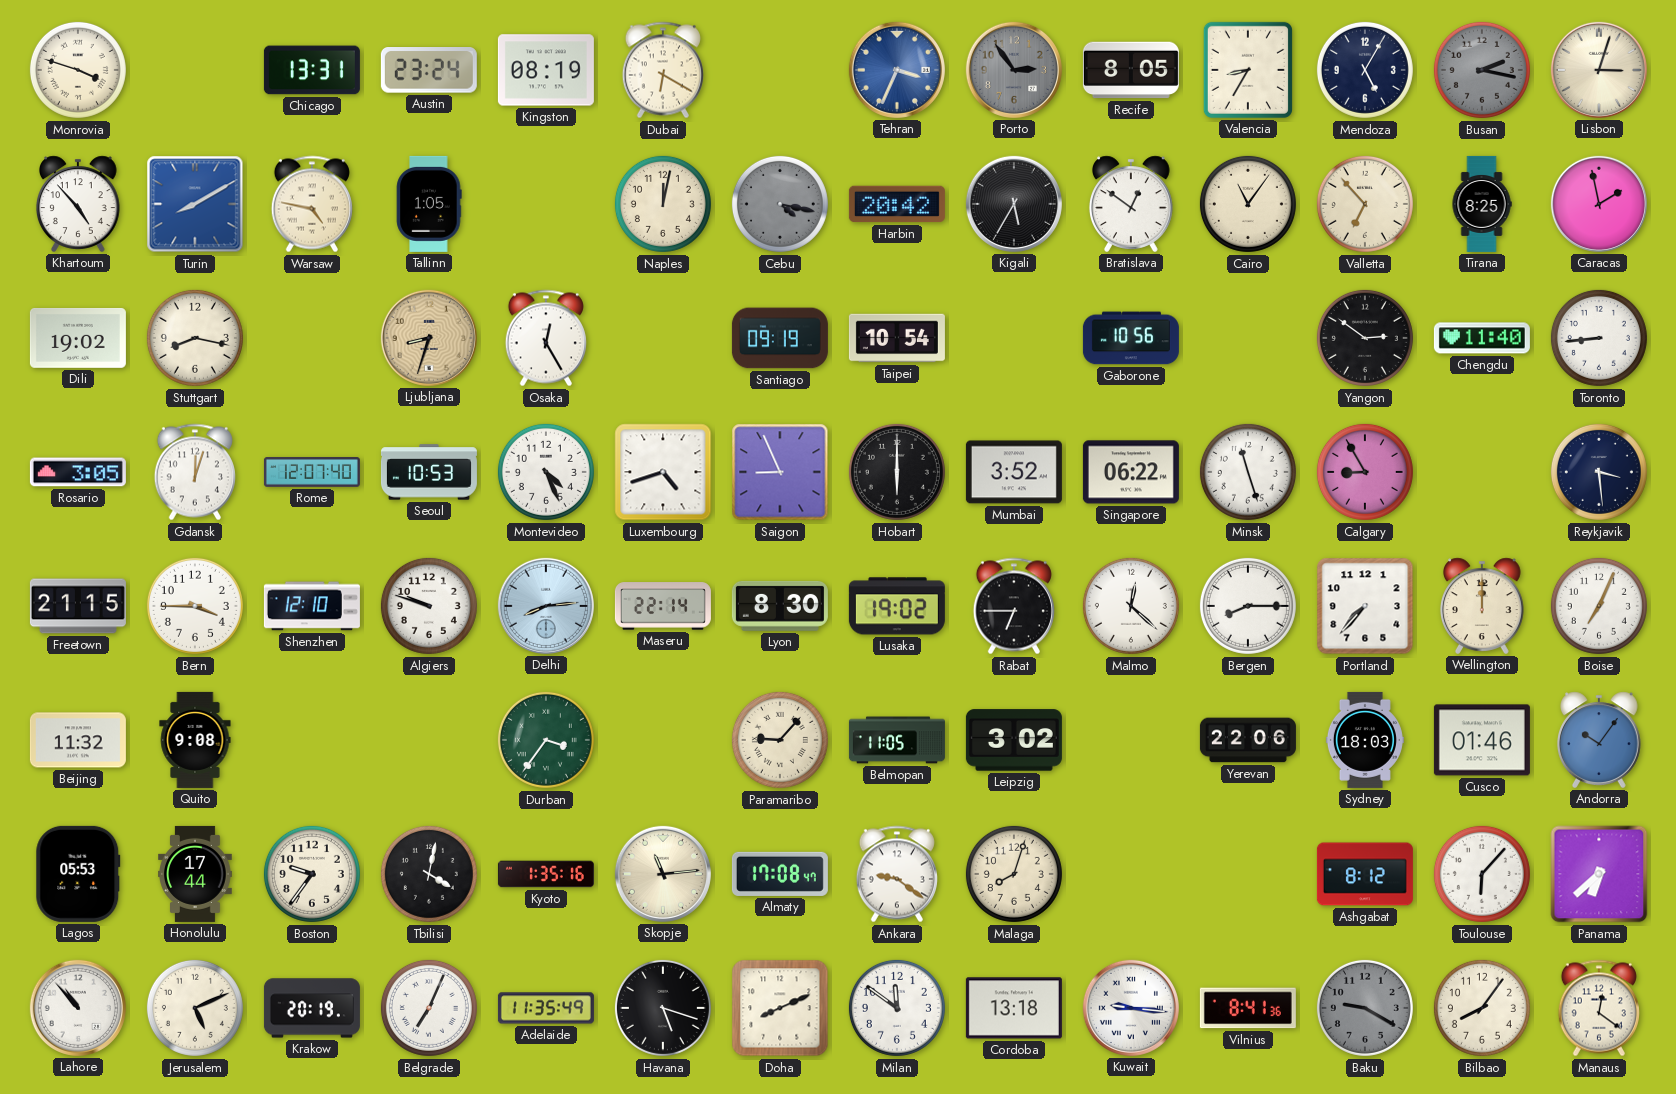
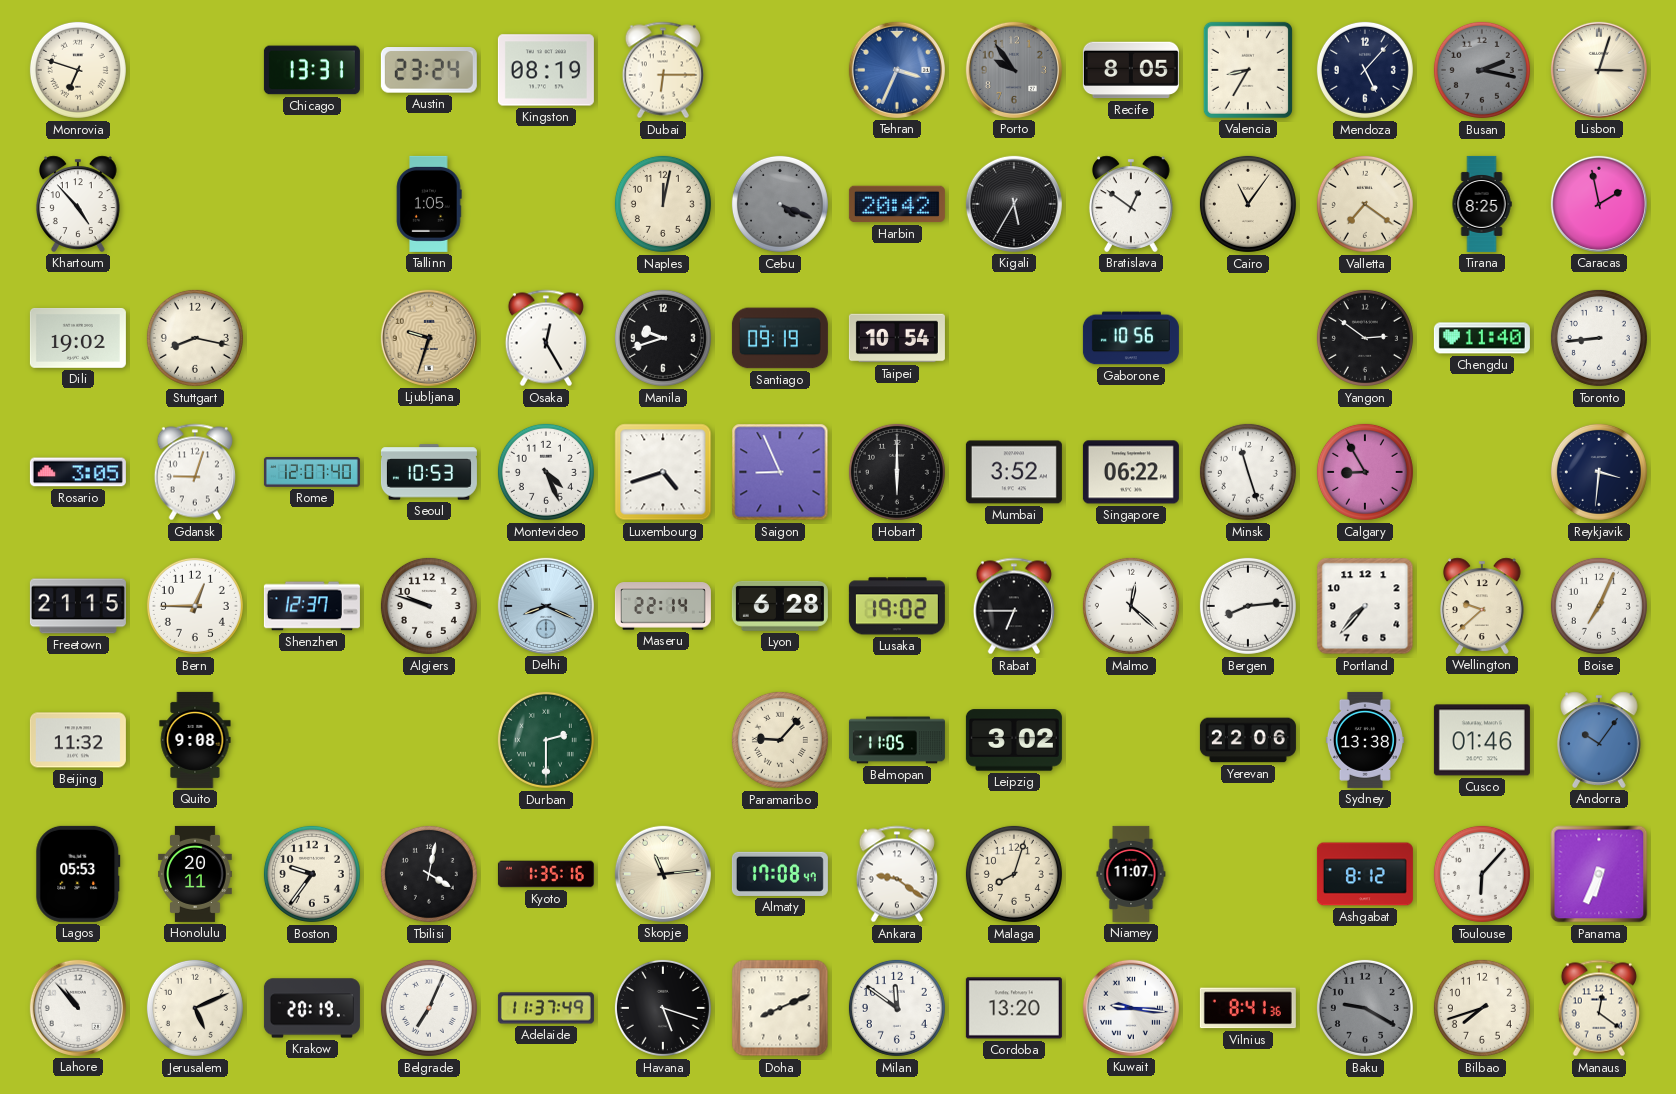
Monrovia: 3:48 -> 6:48 (78, 70)
Dubai: 6:20 -> 6:15 (663, 70)
Porto: 2:54 -> 9:54 (1014, 70)
Mendoza: 5:05 -> 5:07 (1365, 70)
Turin: 8:10 -> none (195, 204)
Warsaw: 4:47 -> none (312, 204)
Cebu: 4:17 -> 4:19 (780, 204)
Valletta: 6:53 -> 7:21 (1365, 204)
Ljubljana: 8:33 -> 9:33 (429, 338)
Manila: none -> 9:42 (663, 338)
Gdansk: 12:03 -> 9:03 (195, 472)
Reykjavik: 3:29 -> 3:31 (1599, 472)
Bern: 3:45 -> 12:45 (195, 606)
Shenzhen: 12:10 -> 12:37 (312, 606)
Delhi: 8:14 -> 8:19 (546, 606)
Lyon: 8:30 -> 6:28 (780, 606)
Bergen: 8:15 -> 8:14 (1248, 606)
Wellington: 12:00 -> 9:38 (1482, 606)
Durban: 3:36 -> 2:30 (546, 740)
Sydney: 18:03 -> 13:38 (1365, 740)
Honolulu: 17:44 -> 20:11 (195, 874)
Niamey: none -> 11:07 (1131, 874)
Panama: 6:38 -> 6:34 (1599, 874)
Adelaide: 11:35 -> 11:37 (546, 1008)
Cordoba: 13:18 -> 13:20 (1014, 1008)
Bilbao: 8:06 -> 7:42 (1482, 1008)
